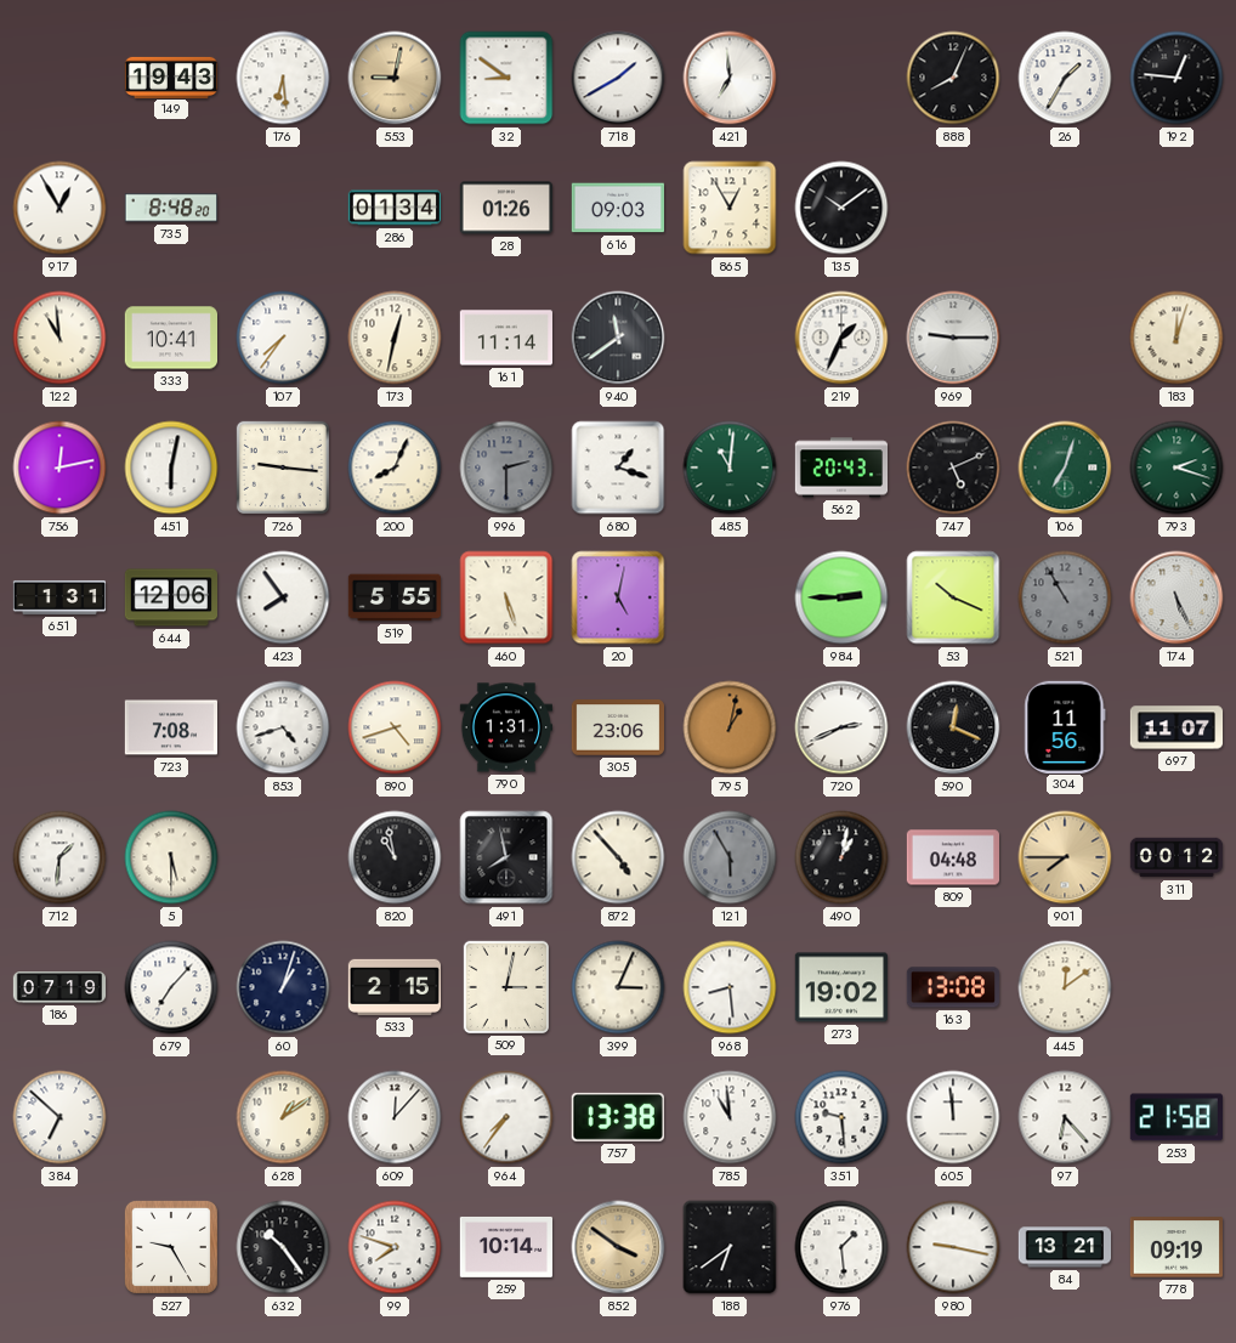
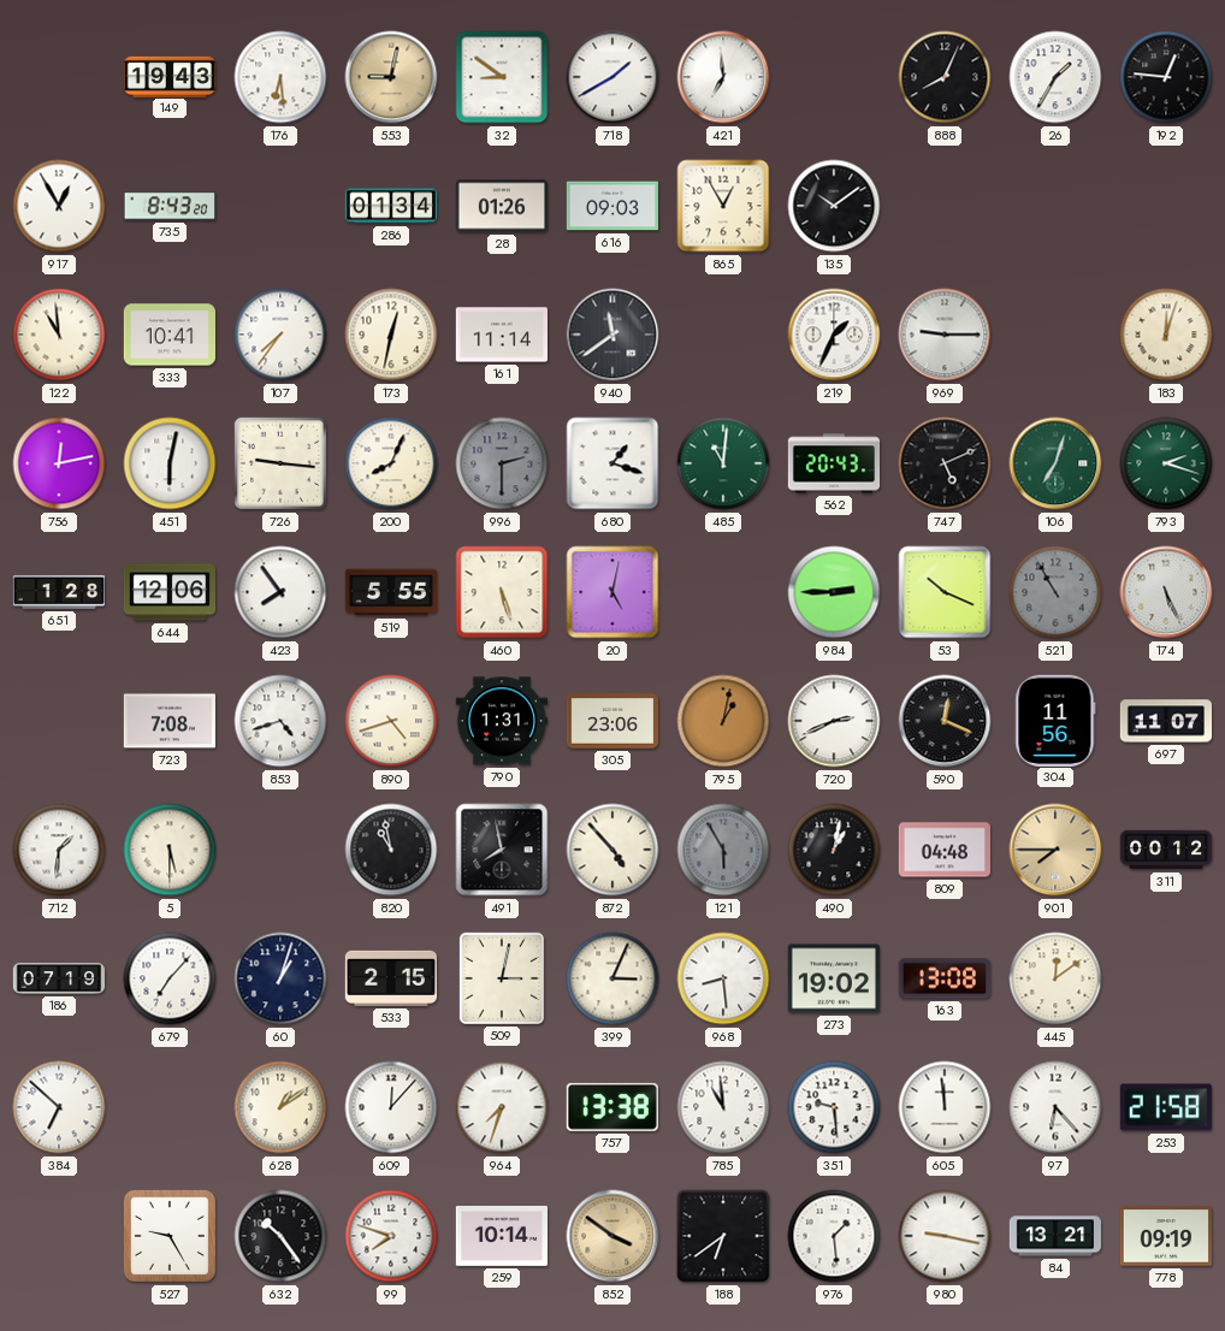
735: 8:48 -> 8:43 (168, 206)
651: 1:31 -> 1:28 (59, 592)
964: 7:36 -> 7:33 (502, 1107)
